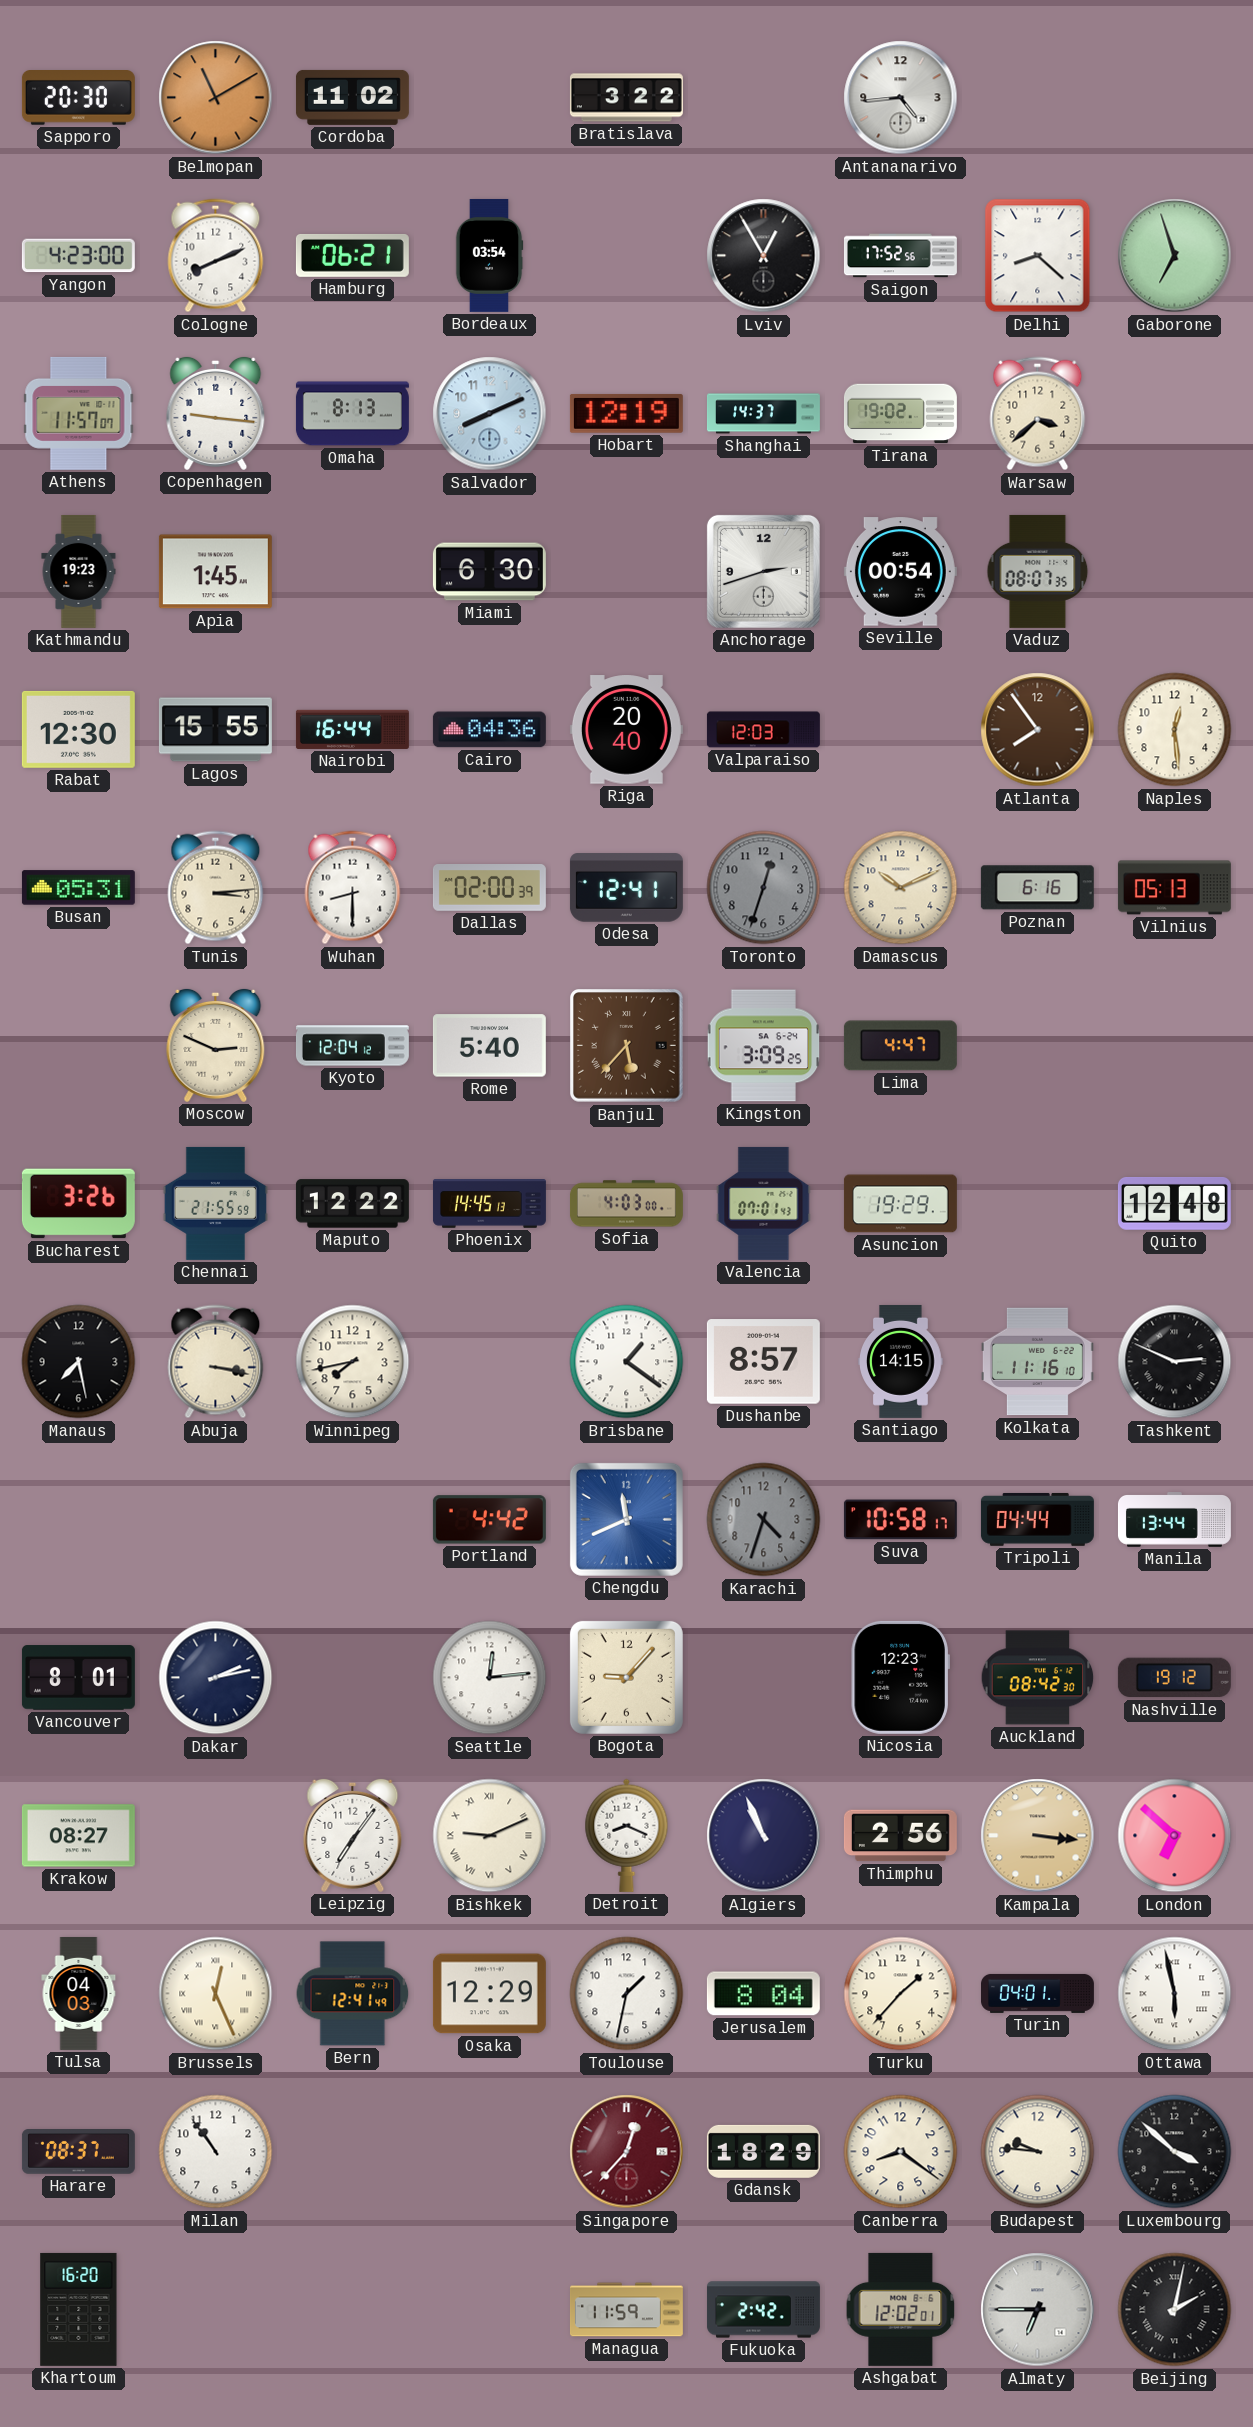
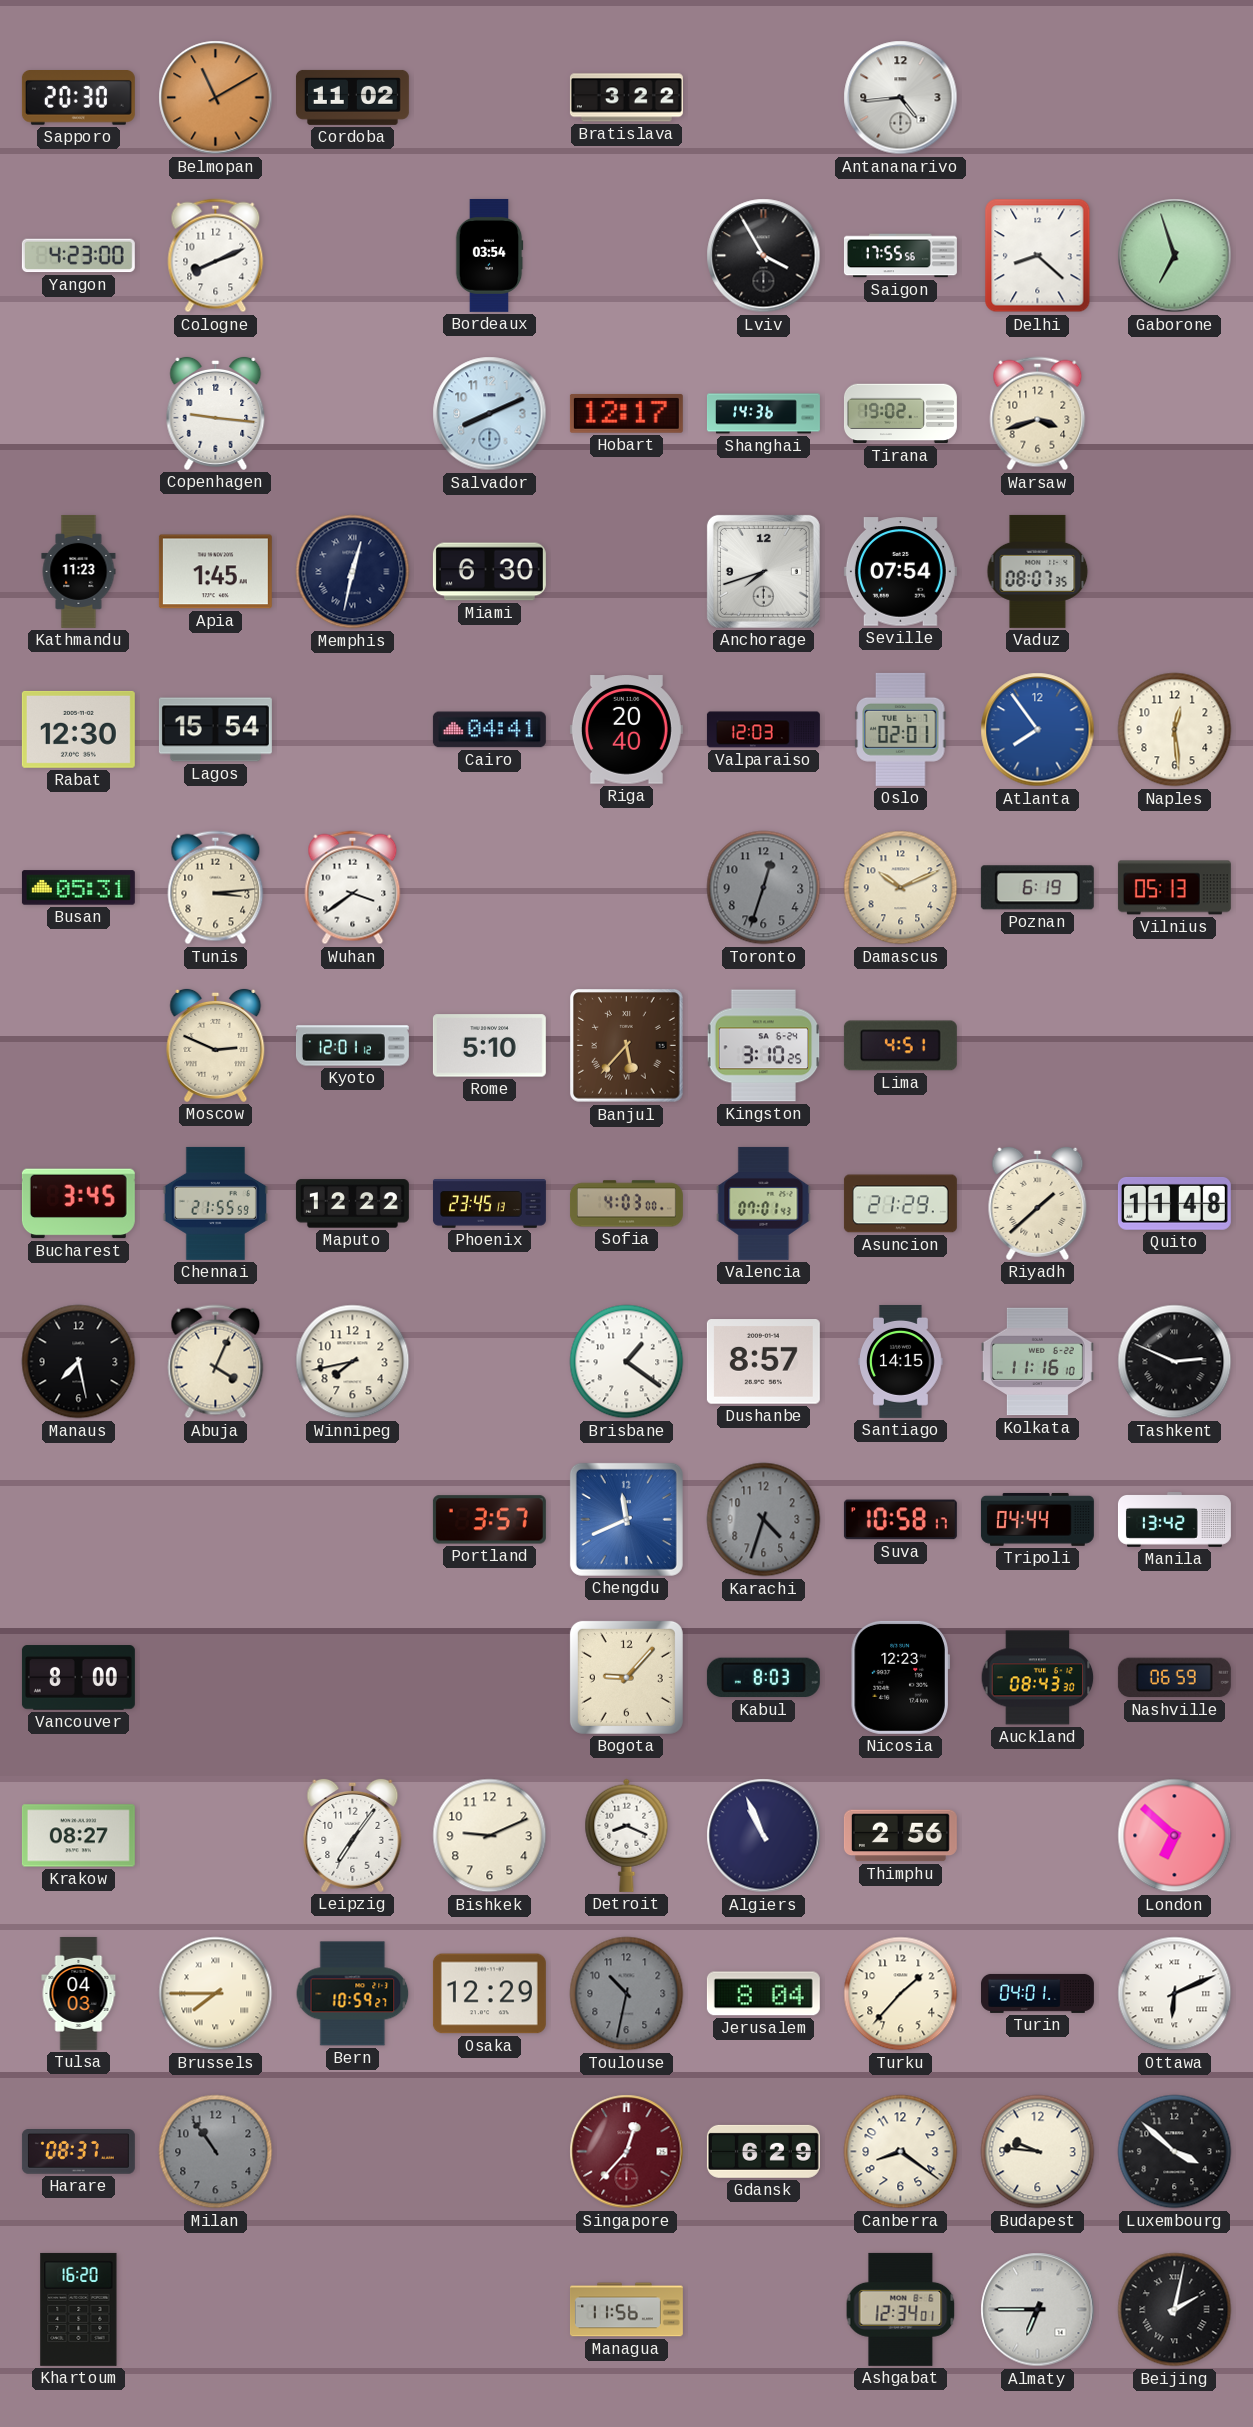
Hamburg: 06:21 -> none (352, 255)
Lviv: 12:55 -> 3:55 (764, 256)
Saigon: 17:52 -> 17:55 (900, 256)
Athens: 11:57 -> none (79, 413)
Omaha: 8:13 -> none (352, 414)
Hobart: 12:19 -> 12:17 (626, 413)
Shanghai: 14:37 -> 14:36 (763, 414)
Warsaw: 3:38 -> 3:42 (1038, 414)
Kathmandu: 19:23 -> 11:23 (79, 571)
Memphis: none -> 12:32 (353, 572)
Anchorage: 2:42 -> 7:42 (763, 571)
Seville: 00:54 -> 07:54 (900, 572)
Lagos: 15:55 -> 15:54 (215, 730)
Nairobi: 16:44 -> none (352, 729)
Cairo: 04:36 -> 04:41 (489, 730)
Oslo: none -> 02:01 (901, 729)
Atlanta dial: brown -> blue (1038, 730)
Wuhan: 8:30 -> 3:39 (353, 888)
Dallas: 02:00 -> none (489, 888)
Odesa: 12:41 -> none (626, 888)
Poznan: 6:16 -> 6:19 (1037, 888)
Kyoto: 12:04 -> 12:01 (352, 1046)
Rome: 5:40 -> 5:10 (489, 1046)
Kingston: 3:09 -> 3:10 (764, 1046)
Lima: 4:47 -> 4:51 (900, 1046)
Bucharest: 3:26 -> 3:45 (78, 1204)
Phoenix: 14:45 -> 23:45 (489, 1204)
Asuncion: 19:29 -> 21:29 (900, 1204)
Riyadh: none -> 1:38 (1038, 1203)
Quito: 12:48 -> 11:48 (1174, 1203)
Abuja: 3:17 -> 4:04 (216, 1362)
Portland: 4:42 -> 3:57 (489, 1520)
Manila: 13:44 -> 13:42 (1174, 1520)
Vancouver: 8:01 -> 8:00 (78, 1678)
Dakar: 2:13 -> none (216, 1678)
Seattle: 12:14 -> none (490, 1678)
Kabul: none -> 8:03 (763, 1678)
Auckland: 08:42 -> 08:43 (1038, 1678)
Nashville: 19:12 -> 06:59 (1174, 1678)
Bishkek numerals: Roman -> Arabic (490, 1836)
Kampala: 3:16 -> none (1038, 1836)
Brussels: 12:26 -> 7:45 (216, 1994)
Bern: 12:41 -> 10:59 (353, 1994)
Toulouse: 1:32 -> 10:32 (627, 1994)
Toulouse dial: white -> grey (627, 1994)
Ottawa: 5:58 -> 6:11 (1175, 1994)
Milan dial: white -> grey (216, 2152)
Gdansk: 18:29 -> 6:29 (763, 2151)
Managua: 11:59 -> 11:56 (626, 2310)
Fukuoka: 2:42 -> none (763, 2310)
Ashgabat: 12:02 -> 12:34 (901, 2309)
